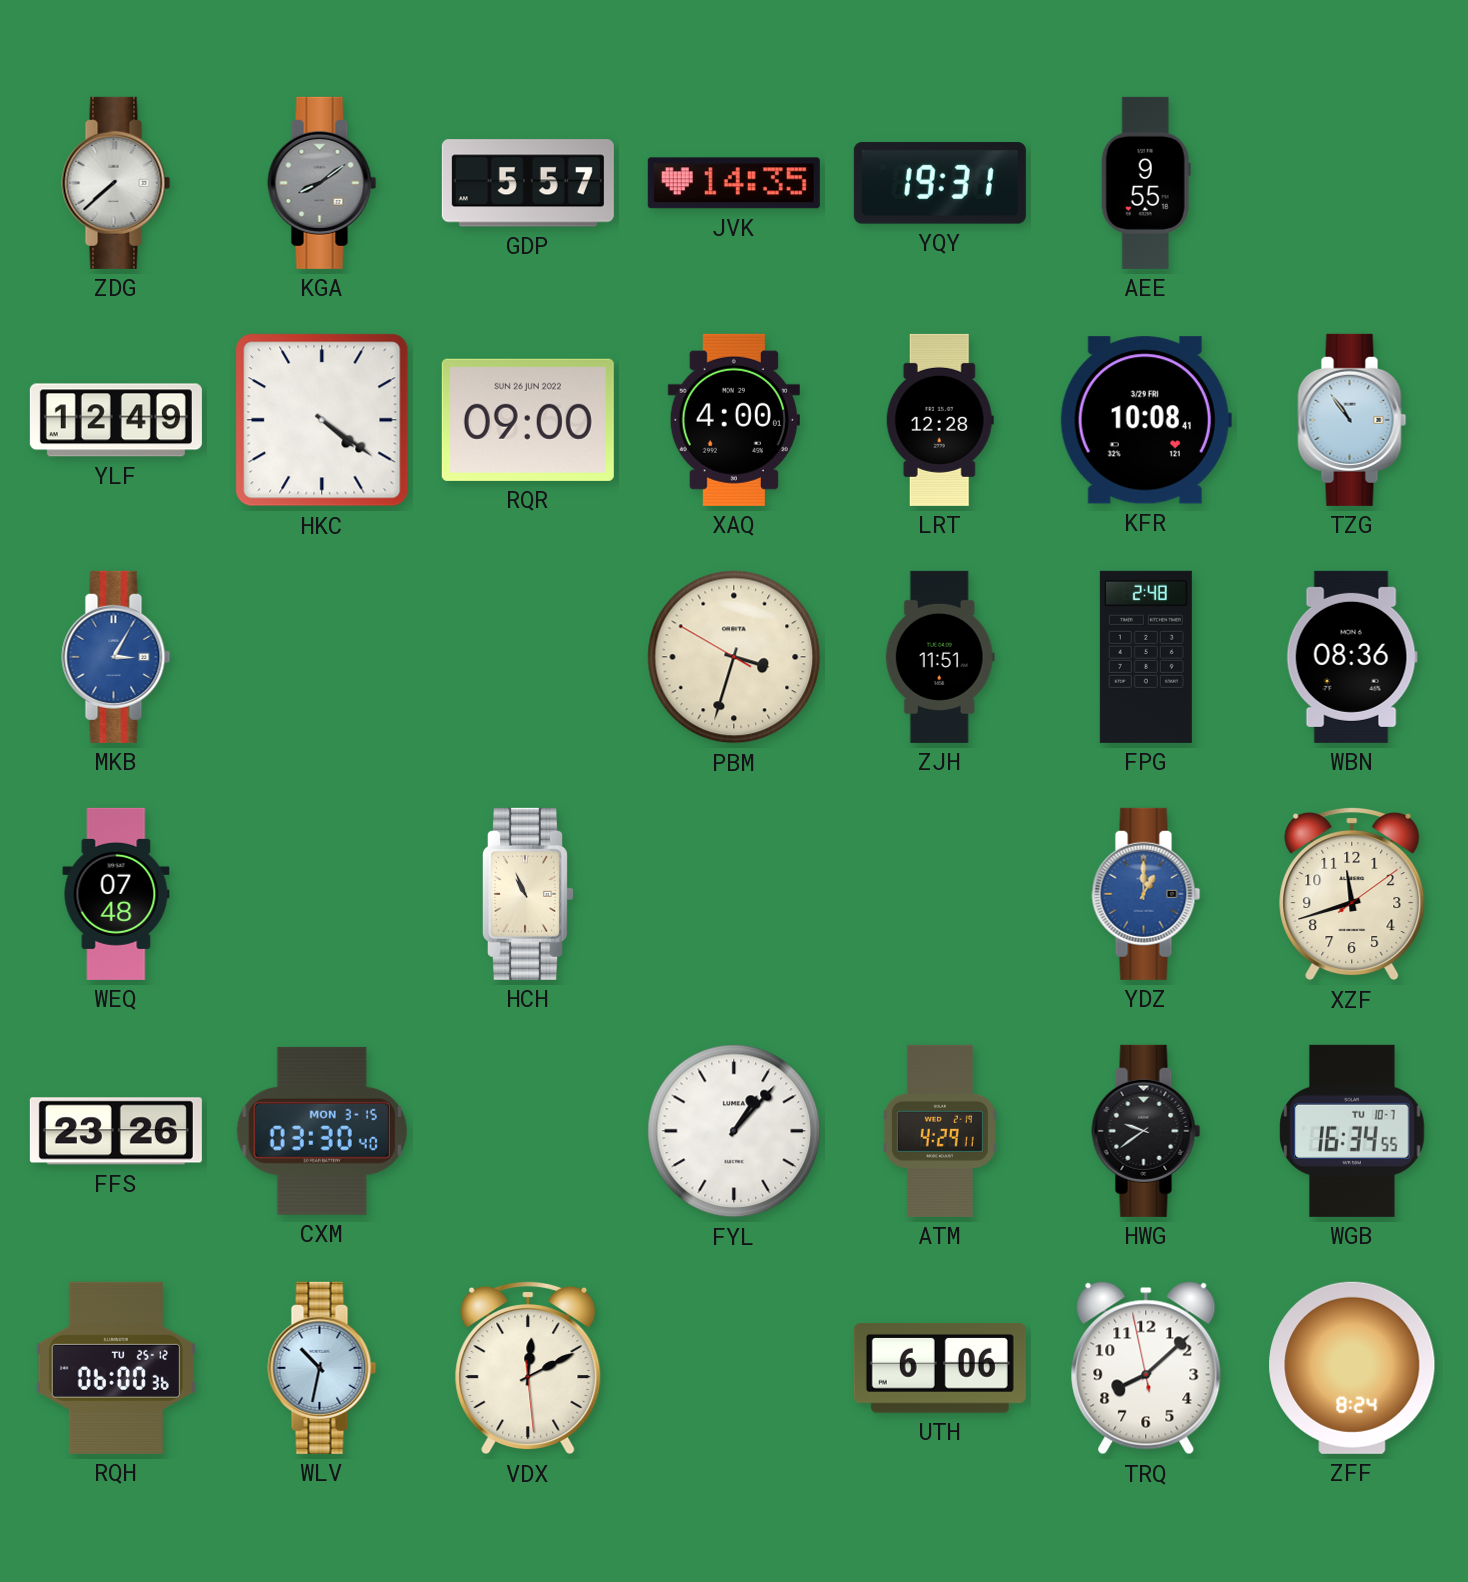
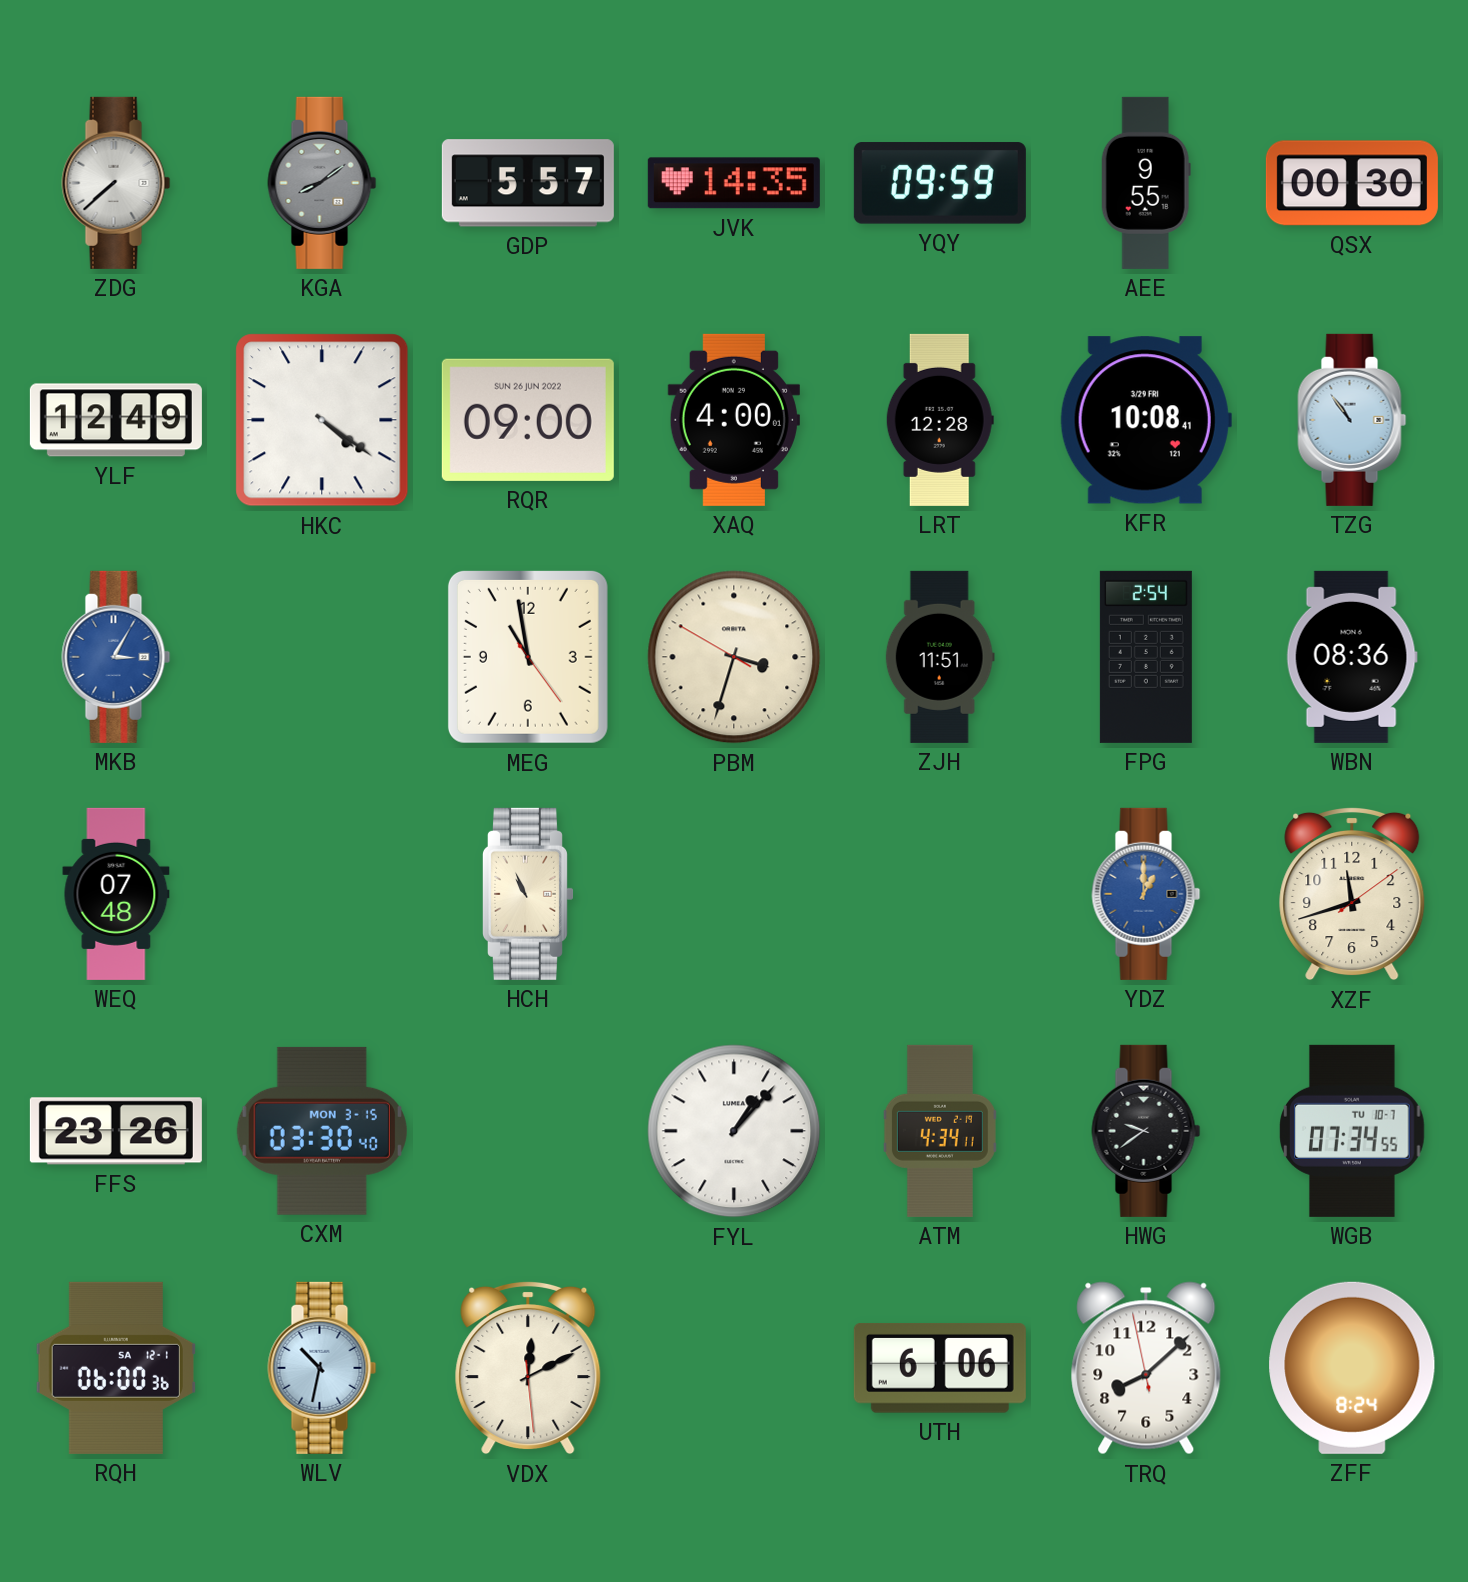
YQY: 19:31 -> 09:59 (940, 183)
QSX: none -> 00:30 (1352, 183)
MEG: none -> 10:58 (528, 657)
FPG: 2:48 -> 2:54 (1146, 657)
ATM: 4:29 -> 4:34 (940, 1131)
WGB: 16:34 -> 07:34 (1352, 1131)
RQH date: TU 25-12 -> SA 12-1 (116, 1368)
